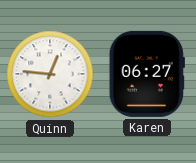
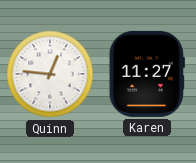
Karen: 06:27 -> 11:27 (147, 74)
